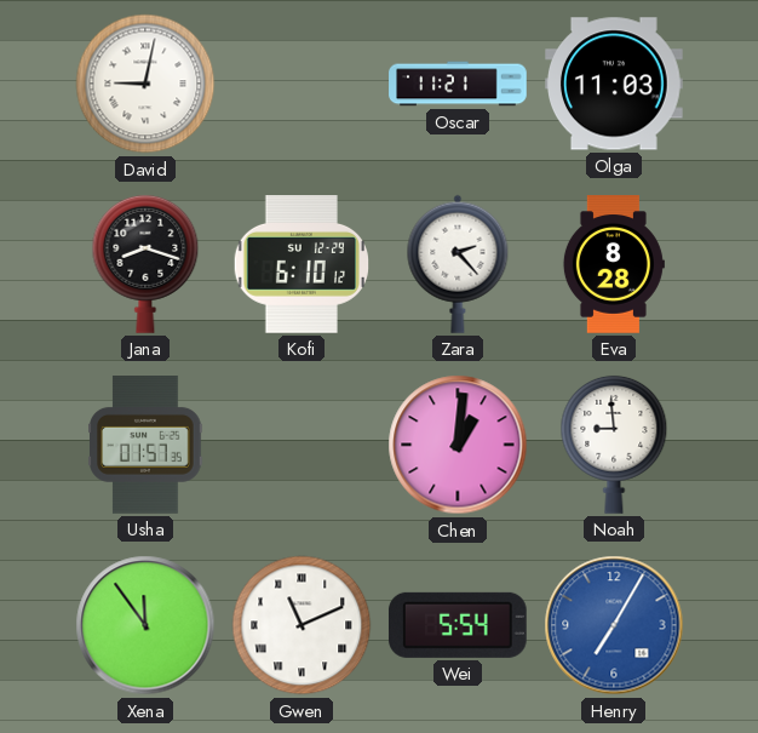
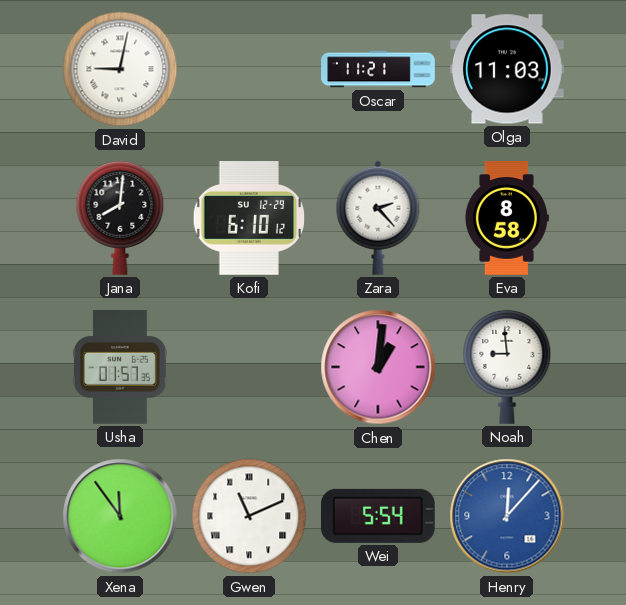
Jana: 8:18 -> 8:01 (120, 218)
Eva: 8:28 -> 8:58 (507, 218)
Henry: 7:05 -> 12:07 (507, 516)
